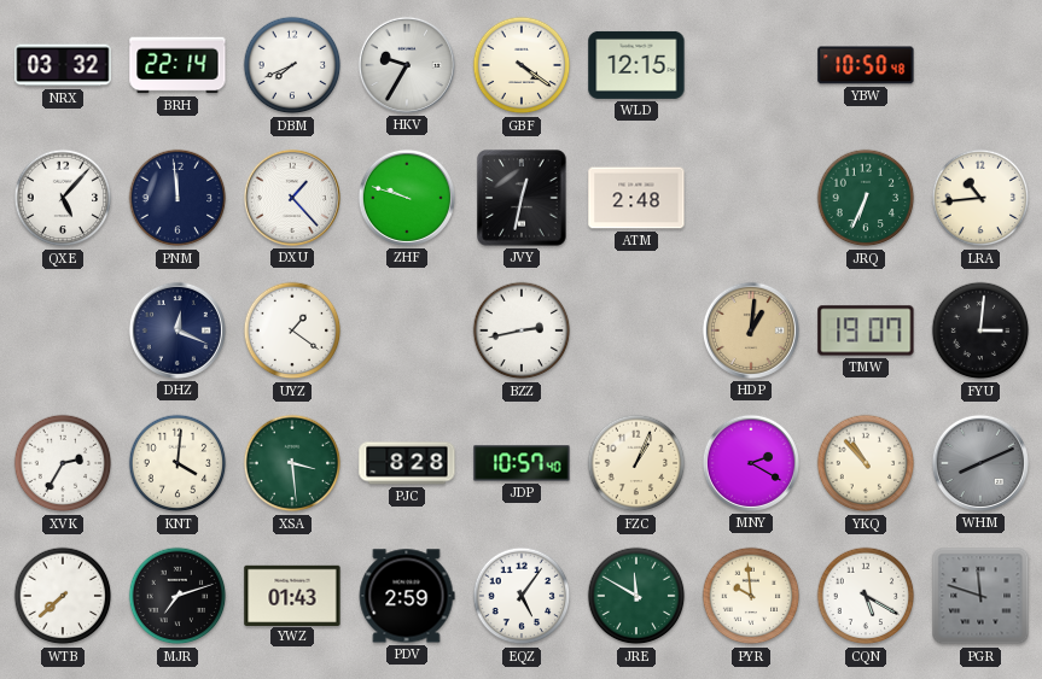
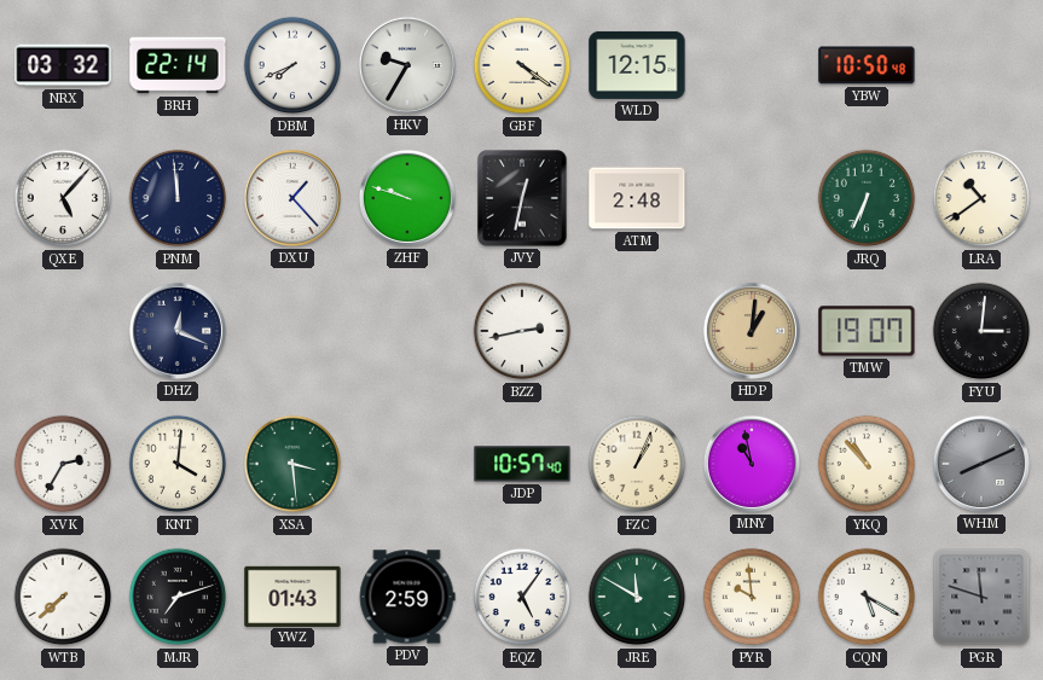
LRA: 10:44 -> 10:39 (981, 198)
UYZ: 1:21 -> none (292, 330)
PJC: 8:28 -> none (407, 463)
MNY: 2:20 -> 10:58 (752, 464)
